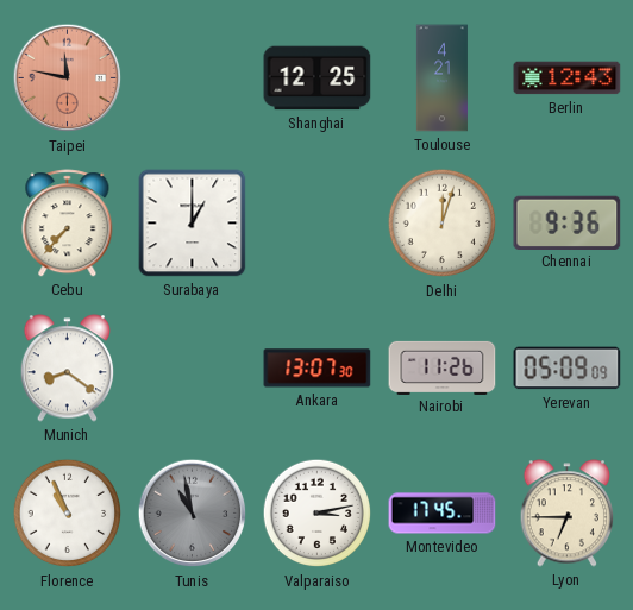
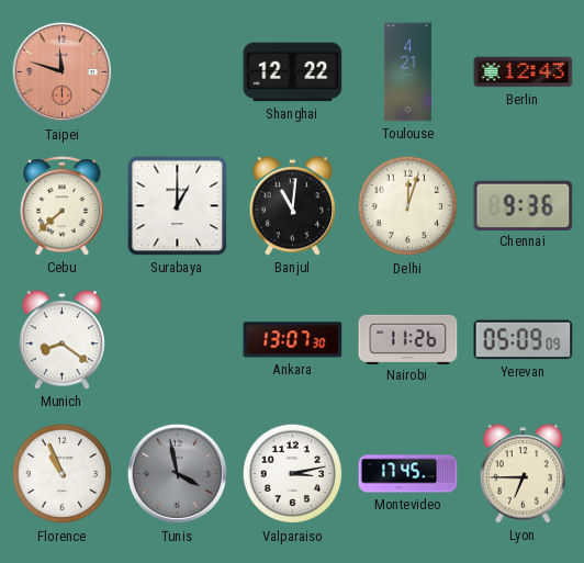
Taipei: 11:47 -> 11:48 (63, 72)
Shanghai: 12:25 -> 12:22 (293, 72)
Cebu: 7:37 -> 7:38 (63, 206)
Banjul: none -> 11:01 (293, 206)
Tunis: 10:58 -> 3:58 (178, 474)
